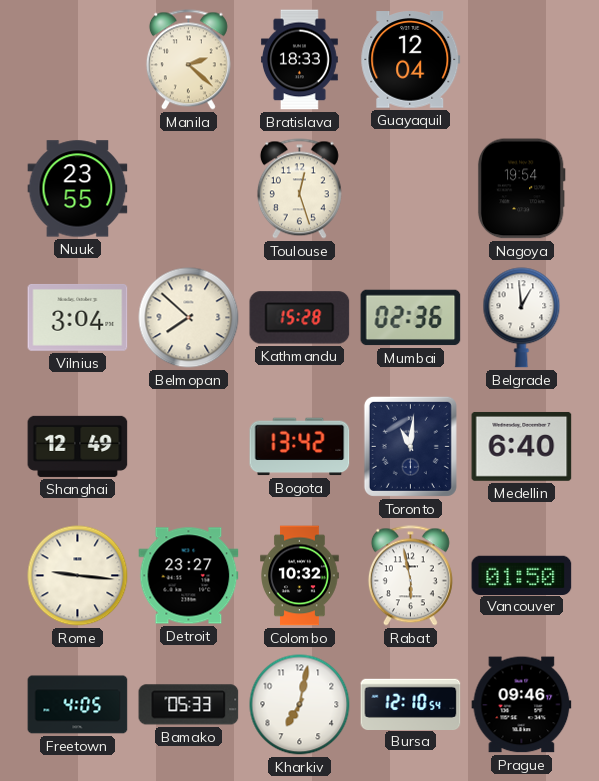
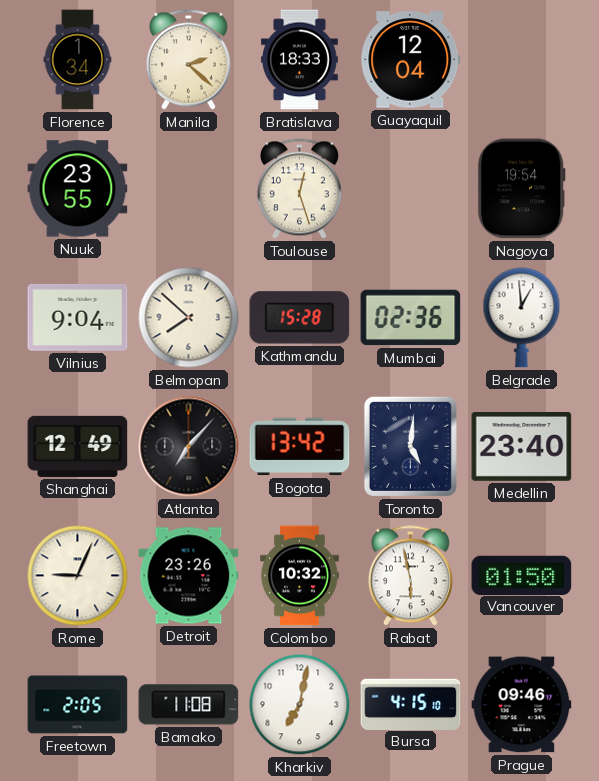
Florence: none -> 1:34 (78, 60)
Vilnius: 3:04 -> 9:04 (78, 317)
Atlanta: none -> 7:07 (189, 447)
Toronto: 11:01 -> 5:01 (410, 446)
Medellin: 6:40 -> 23:40 (522, 446)
Rome: 9:16 -> 9:04 (78, 576)
Detroit: 23:27 -> 23:26 (189, 576)
Freetown: 4:05 -> 2:05 (78, 705)
Bamako: 05:33 -> 11:08 (189, 705)
Bursa: 12:10 -> 4:15 (411, 704)
